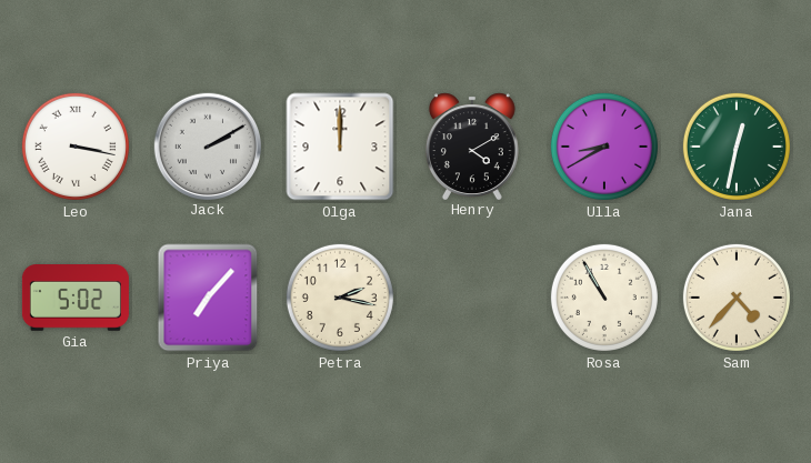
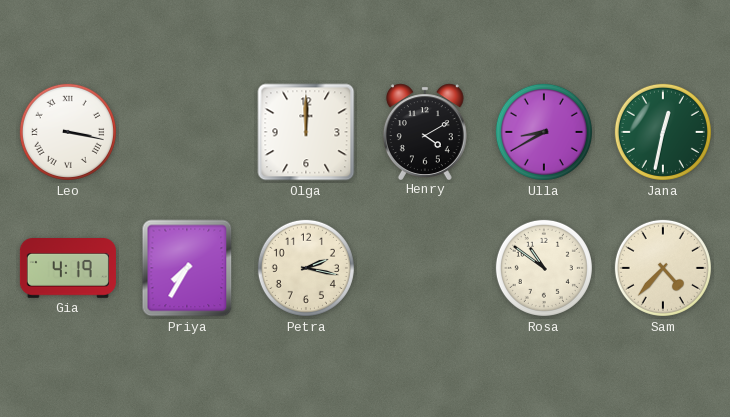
Jack: 2:10 -> none (207, 145)
Gia: 5:02 -> 4:19 (68, 269)
Priya: 7:07 -> 7:35 (187, 268)
Rosa: 10:55 -> 10:51 (544, 268)
